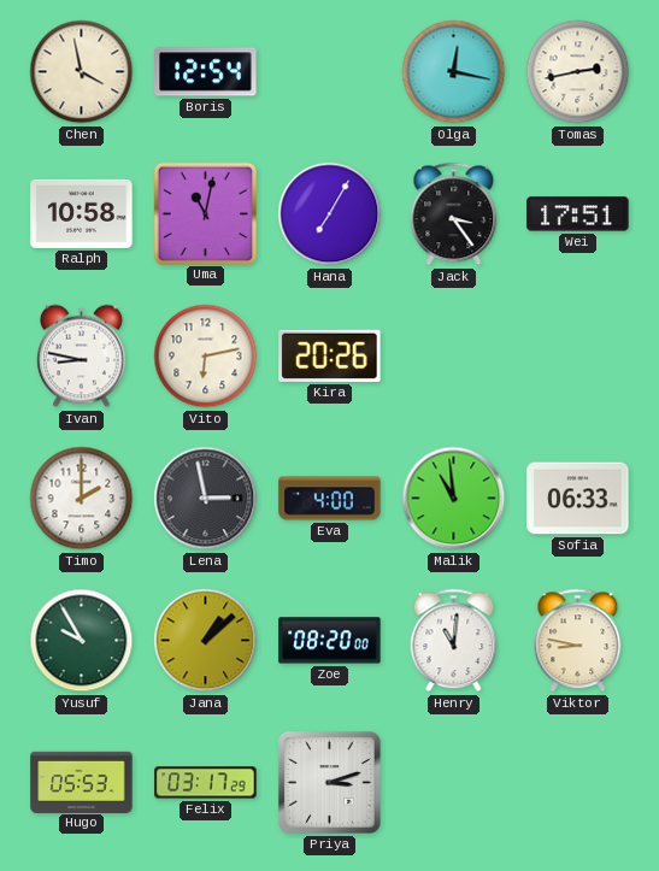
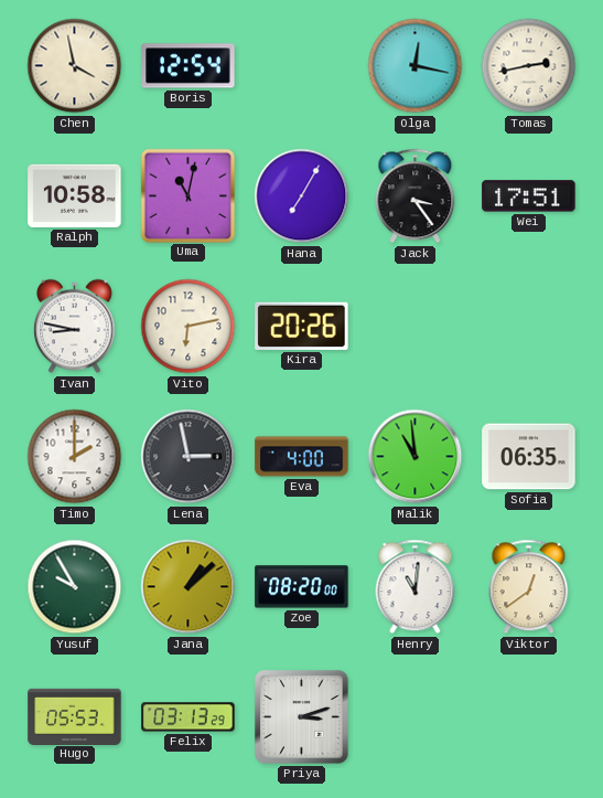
Sofia: 06:33 -> 06:35 (529, 457)
Viktor: 8:47 -> 12:39 (529, 587)
Felix: 03:17 -> 03:13 (189, 717)
